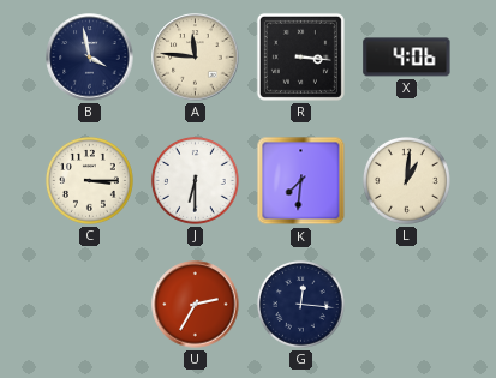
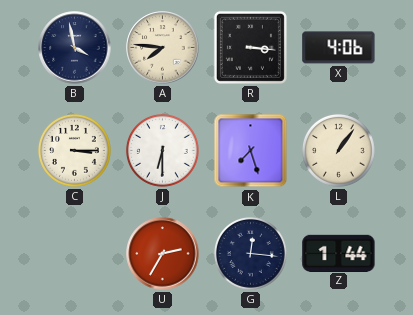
A: 11:46 -> 7:46 (163, 48)
K: 7:31 -> 7:27 (251, 151)
L: 1:01 -> 1:06 (339, 151)
Z: none -> 1:44 (339, 253)
